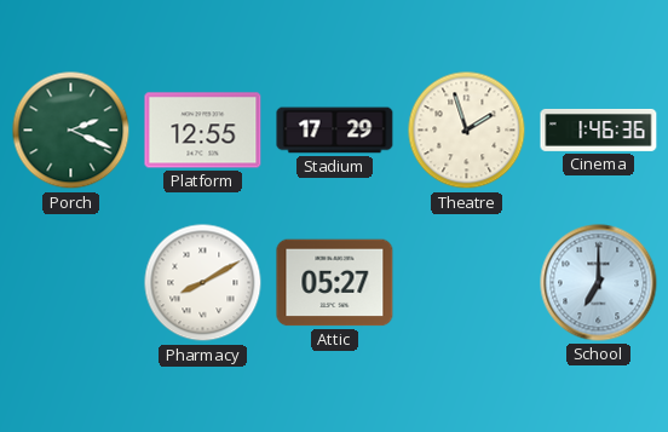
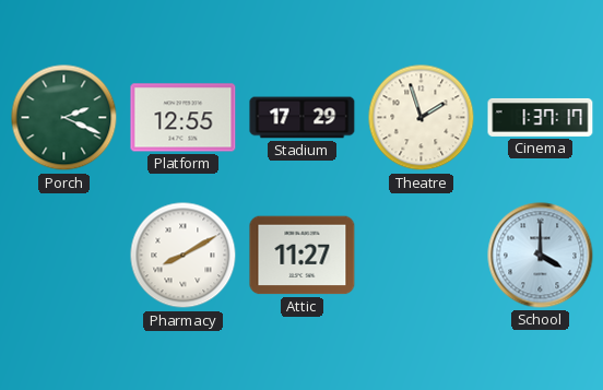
Cinema: 1:46 -> 1:37 (541, 117)
Attic: 05:27 -> 11:27 (303, 256)
School: 7:00 -> 4:00 (541, 256)
